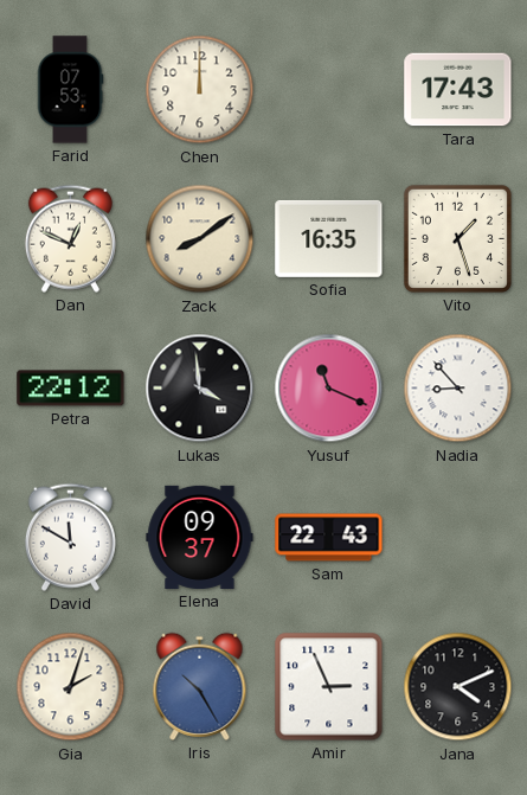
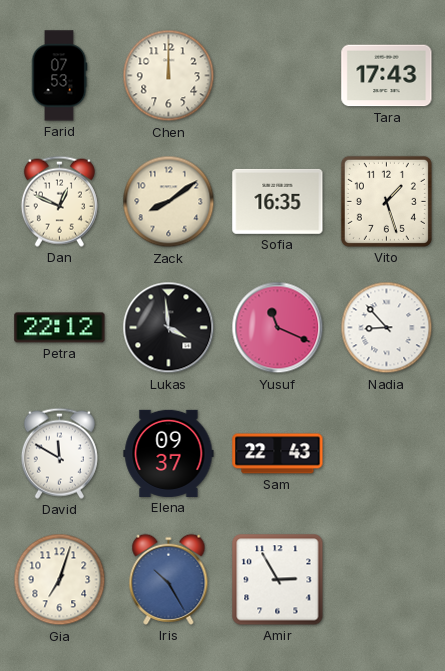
Gia: 2:03 -> 7:03 (60, 580)
Amir: 2:56 -> 2:55 (278, 580)
Jana: 4:11 -> none (458, 687)
